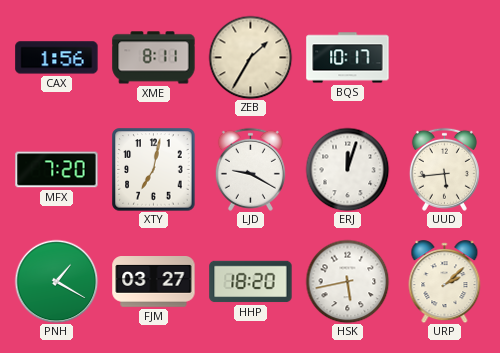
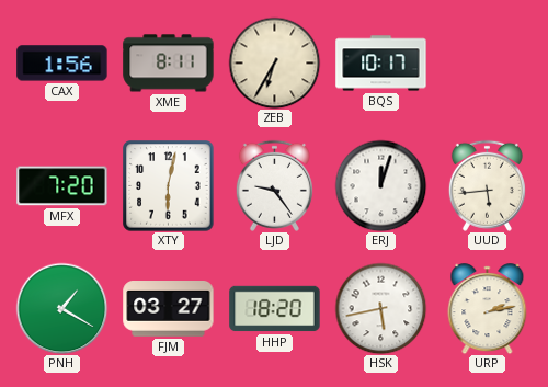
ZEB: 1:35 -> 6:35 (274, 62)
XTY: 7:02 -> 6:02 (169, 186)
LJD: 9:20 -> 9:24 (274, 185)
URP: 2:08 -> 2:13 (488, 309)
